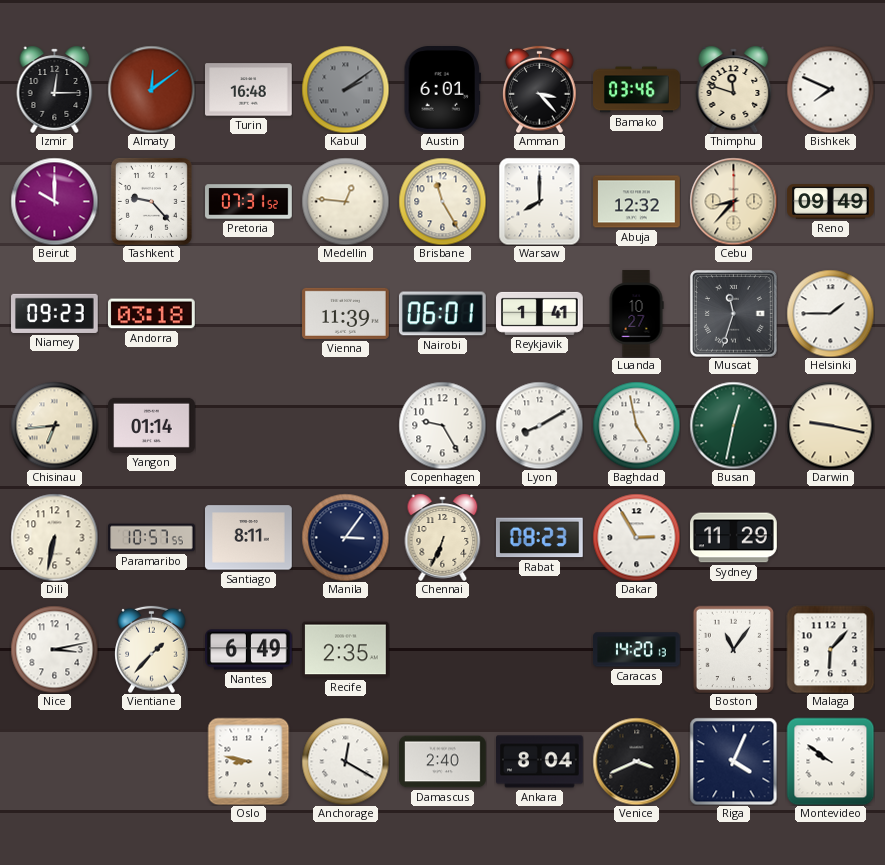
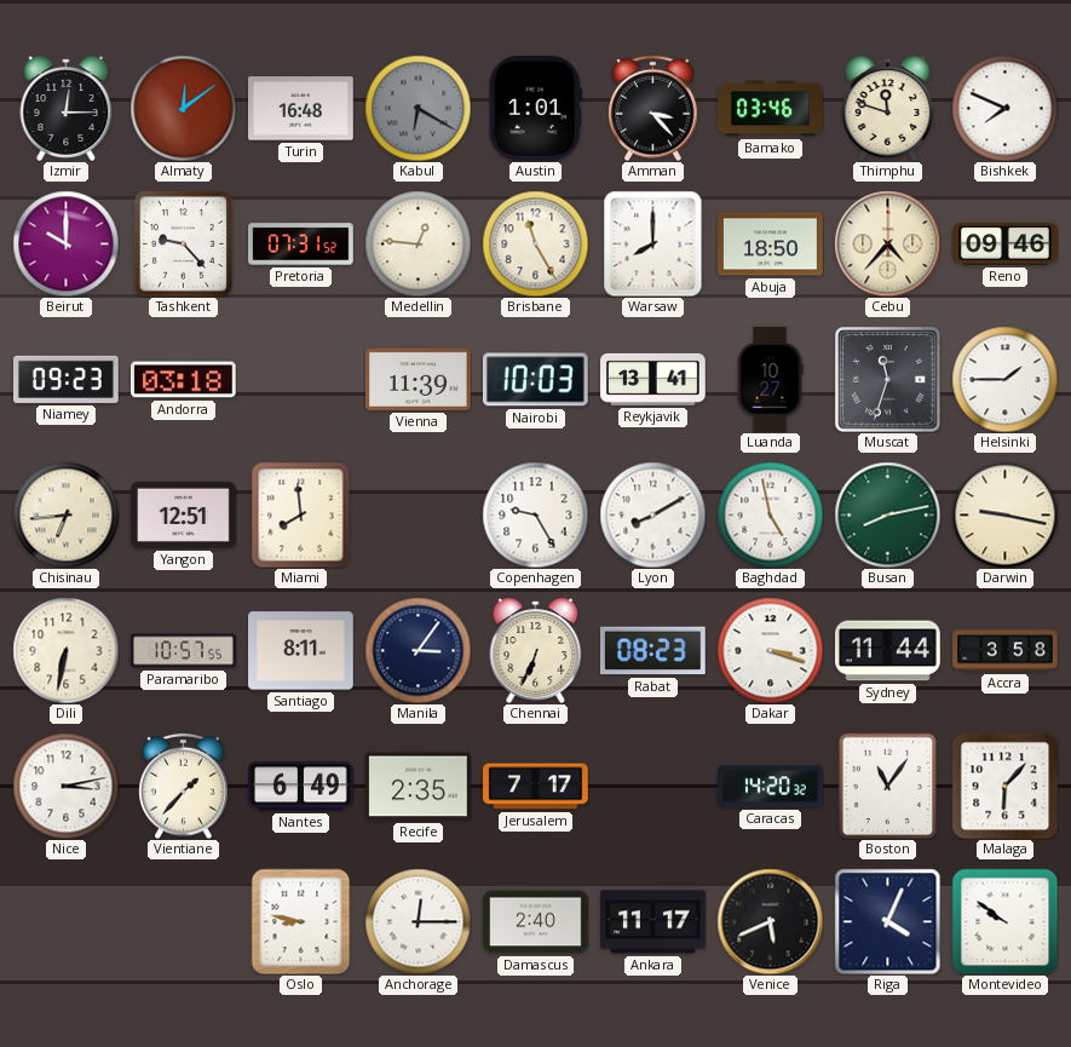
Kabul: 2:09 -> 6:20 (418, 108)
Austin: 6:01 -> 1:01 (535, 109)
Abuja: 12:32 -> 18:50 (771, 245)
Cebu: 8:37 -> 4:37 (887, 243)
Reno: 09:49 -> 09:46 (1006, 245)
Nairobi: 06:01 -> 10:03 (535, 380)
Reykjavik: 1:41 -> 13:41 (653, 379)
Yangon: 01:14 -> 12:51 (184, 514)
Miami: none -> 7:59 (301, 514)
Busan: 12:32 -> 8:13 (887, 514)
Dakar: 2:55 -> 3:18 (770, 650)
Sydney: 11:29 -> 11:44 (888, 651)
Accra: none -> 3:58 (1006, 651)
Jerusalem: none -> 7:17 (536, 787)
Caracas: 14:20:13 -> 14:20:32 (771, 787)
Anchorage: 12:20 -> 12:15 (418, 921)
Ankara: 8:04 -> 11:17 (653, 922)
Venice: 3:41 -> 5:41 (770, 921)
